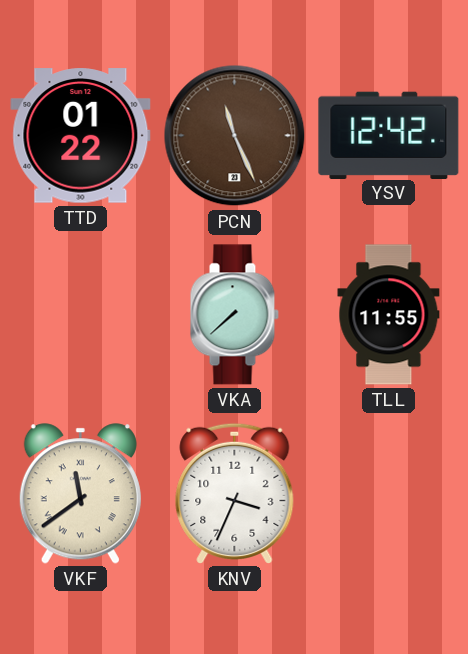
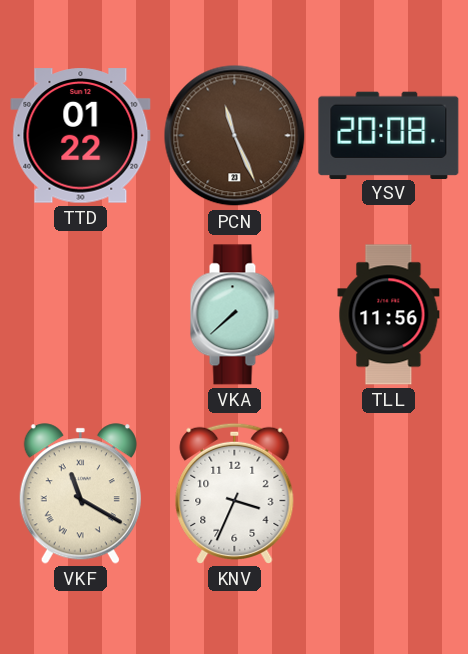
YSV: 12:42 -> 20:08 (389, 135)
TLL: 11:55 -> 11:56 (389, 315)
VKF: 11:39 -> 11:20 (80, 494)
